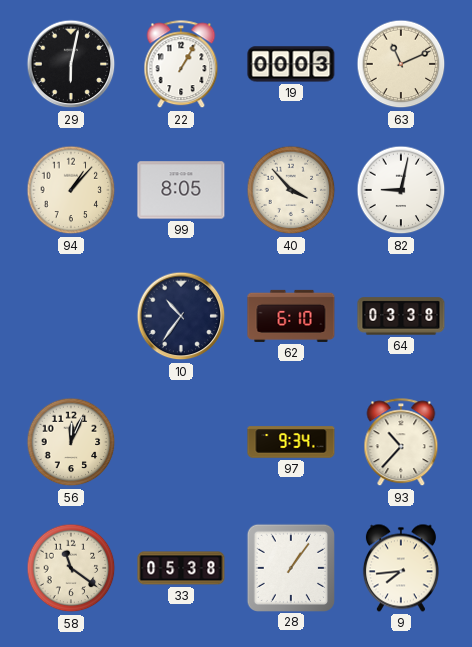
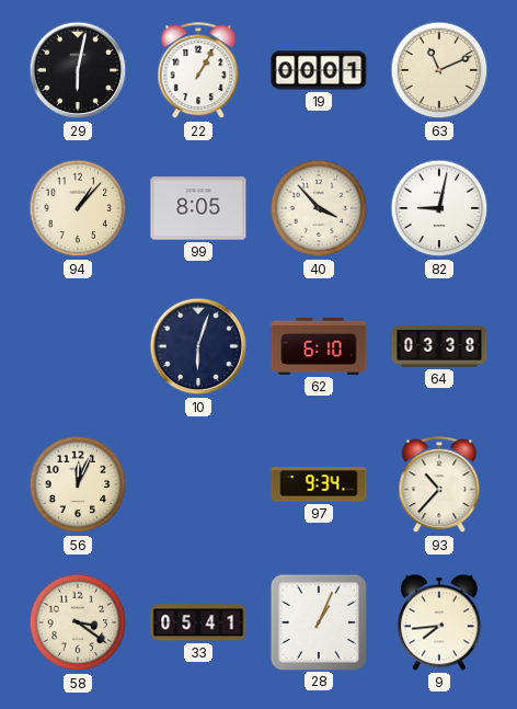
19: 00:03 -> 00:01 (319, 70)
10: 10:36 -> 6:03 (198, 346)
58: 11:21 -> 3:21 (78, 622)
33: 05:38 -> 05:41 (198, 622)
28: 1:06 -> 1:04 (318, 621)
